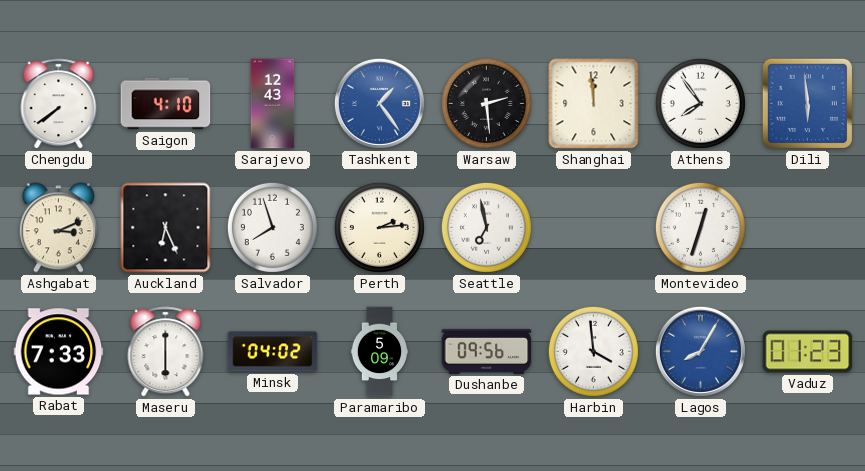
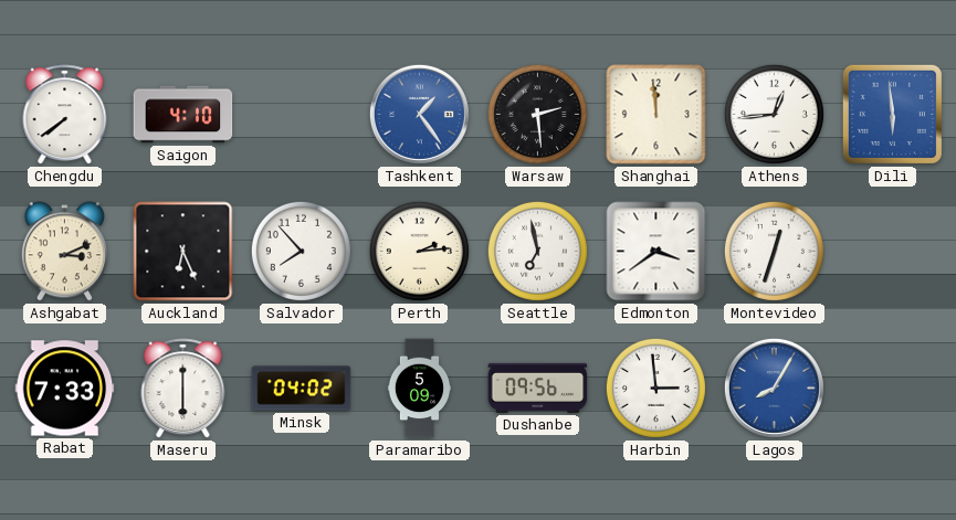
Sarajevo: 12:43 -> none (273, 104)
Athens: 7:54 -> 12:44 (774, 114)
Salvador: 7:57 -> 7:53 (301, 251)
Edmonton: none -> 3:39 (656, 252)
Harbin: 3:59 -> 2:59 (655, 388)
Vaduz: 01:23 -> none (808, 352)
